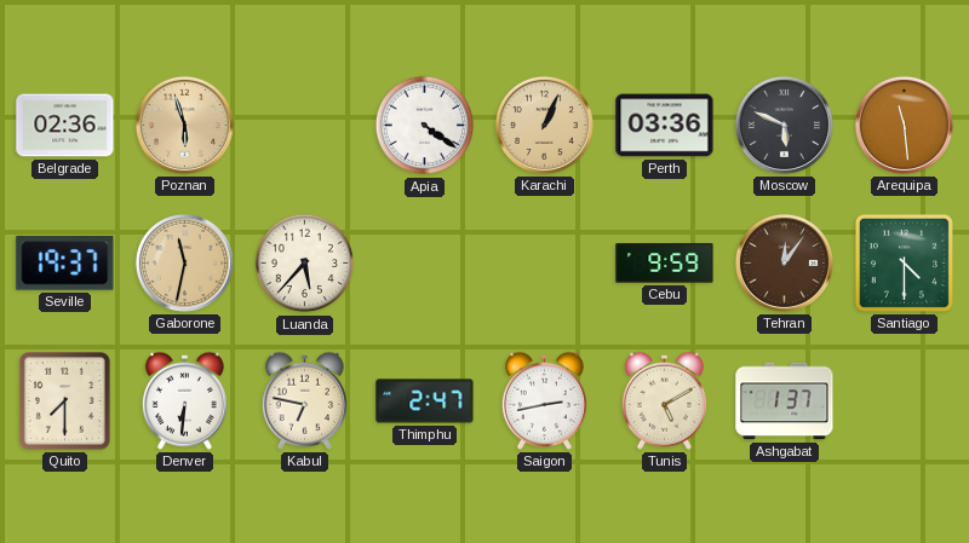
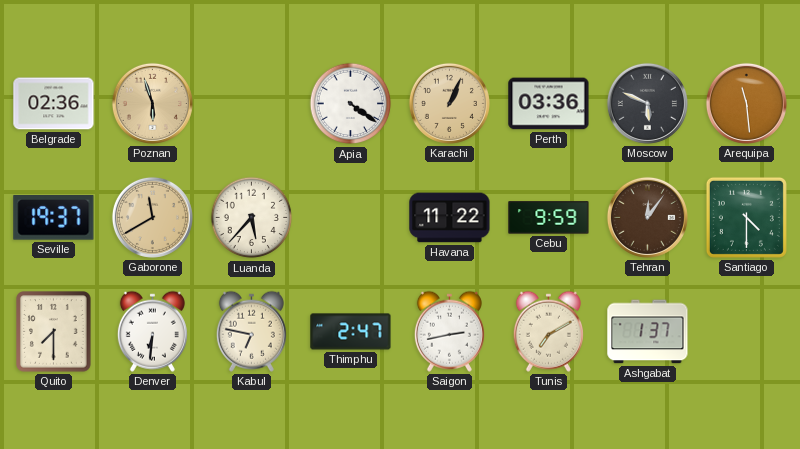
Gaborone: 11:32 -> 11:40 (152, 217)
Havana: none -> 11:22 (450, 218)
Tunis: 5:10 -> 7:10 (548, 331)
